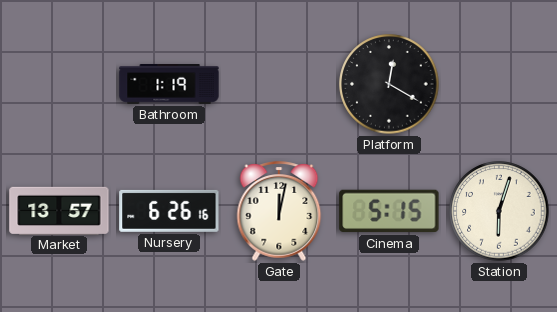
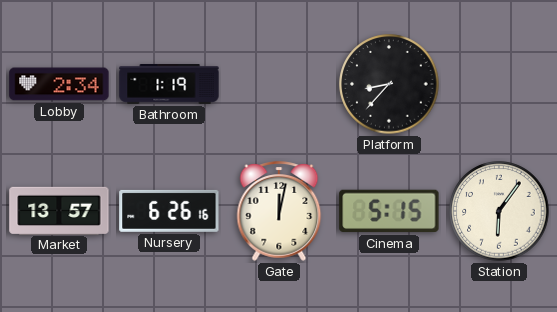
Lobby: none -> 2:34 (59, 84)
Platform: 12:20 -> 8:37 (389, 84)
Station: 6:03 -> 6:06 (499, 211)
